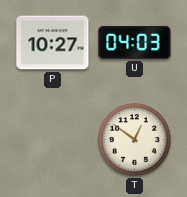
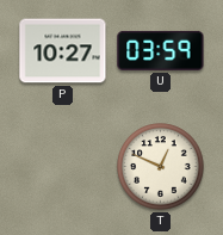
U: 04:03 -> 03:59 (161, 50)
T: 12:51 -> 12:49 (161, 167)
